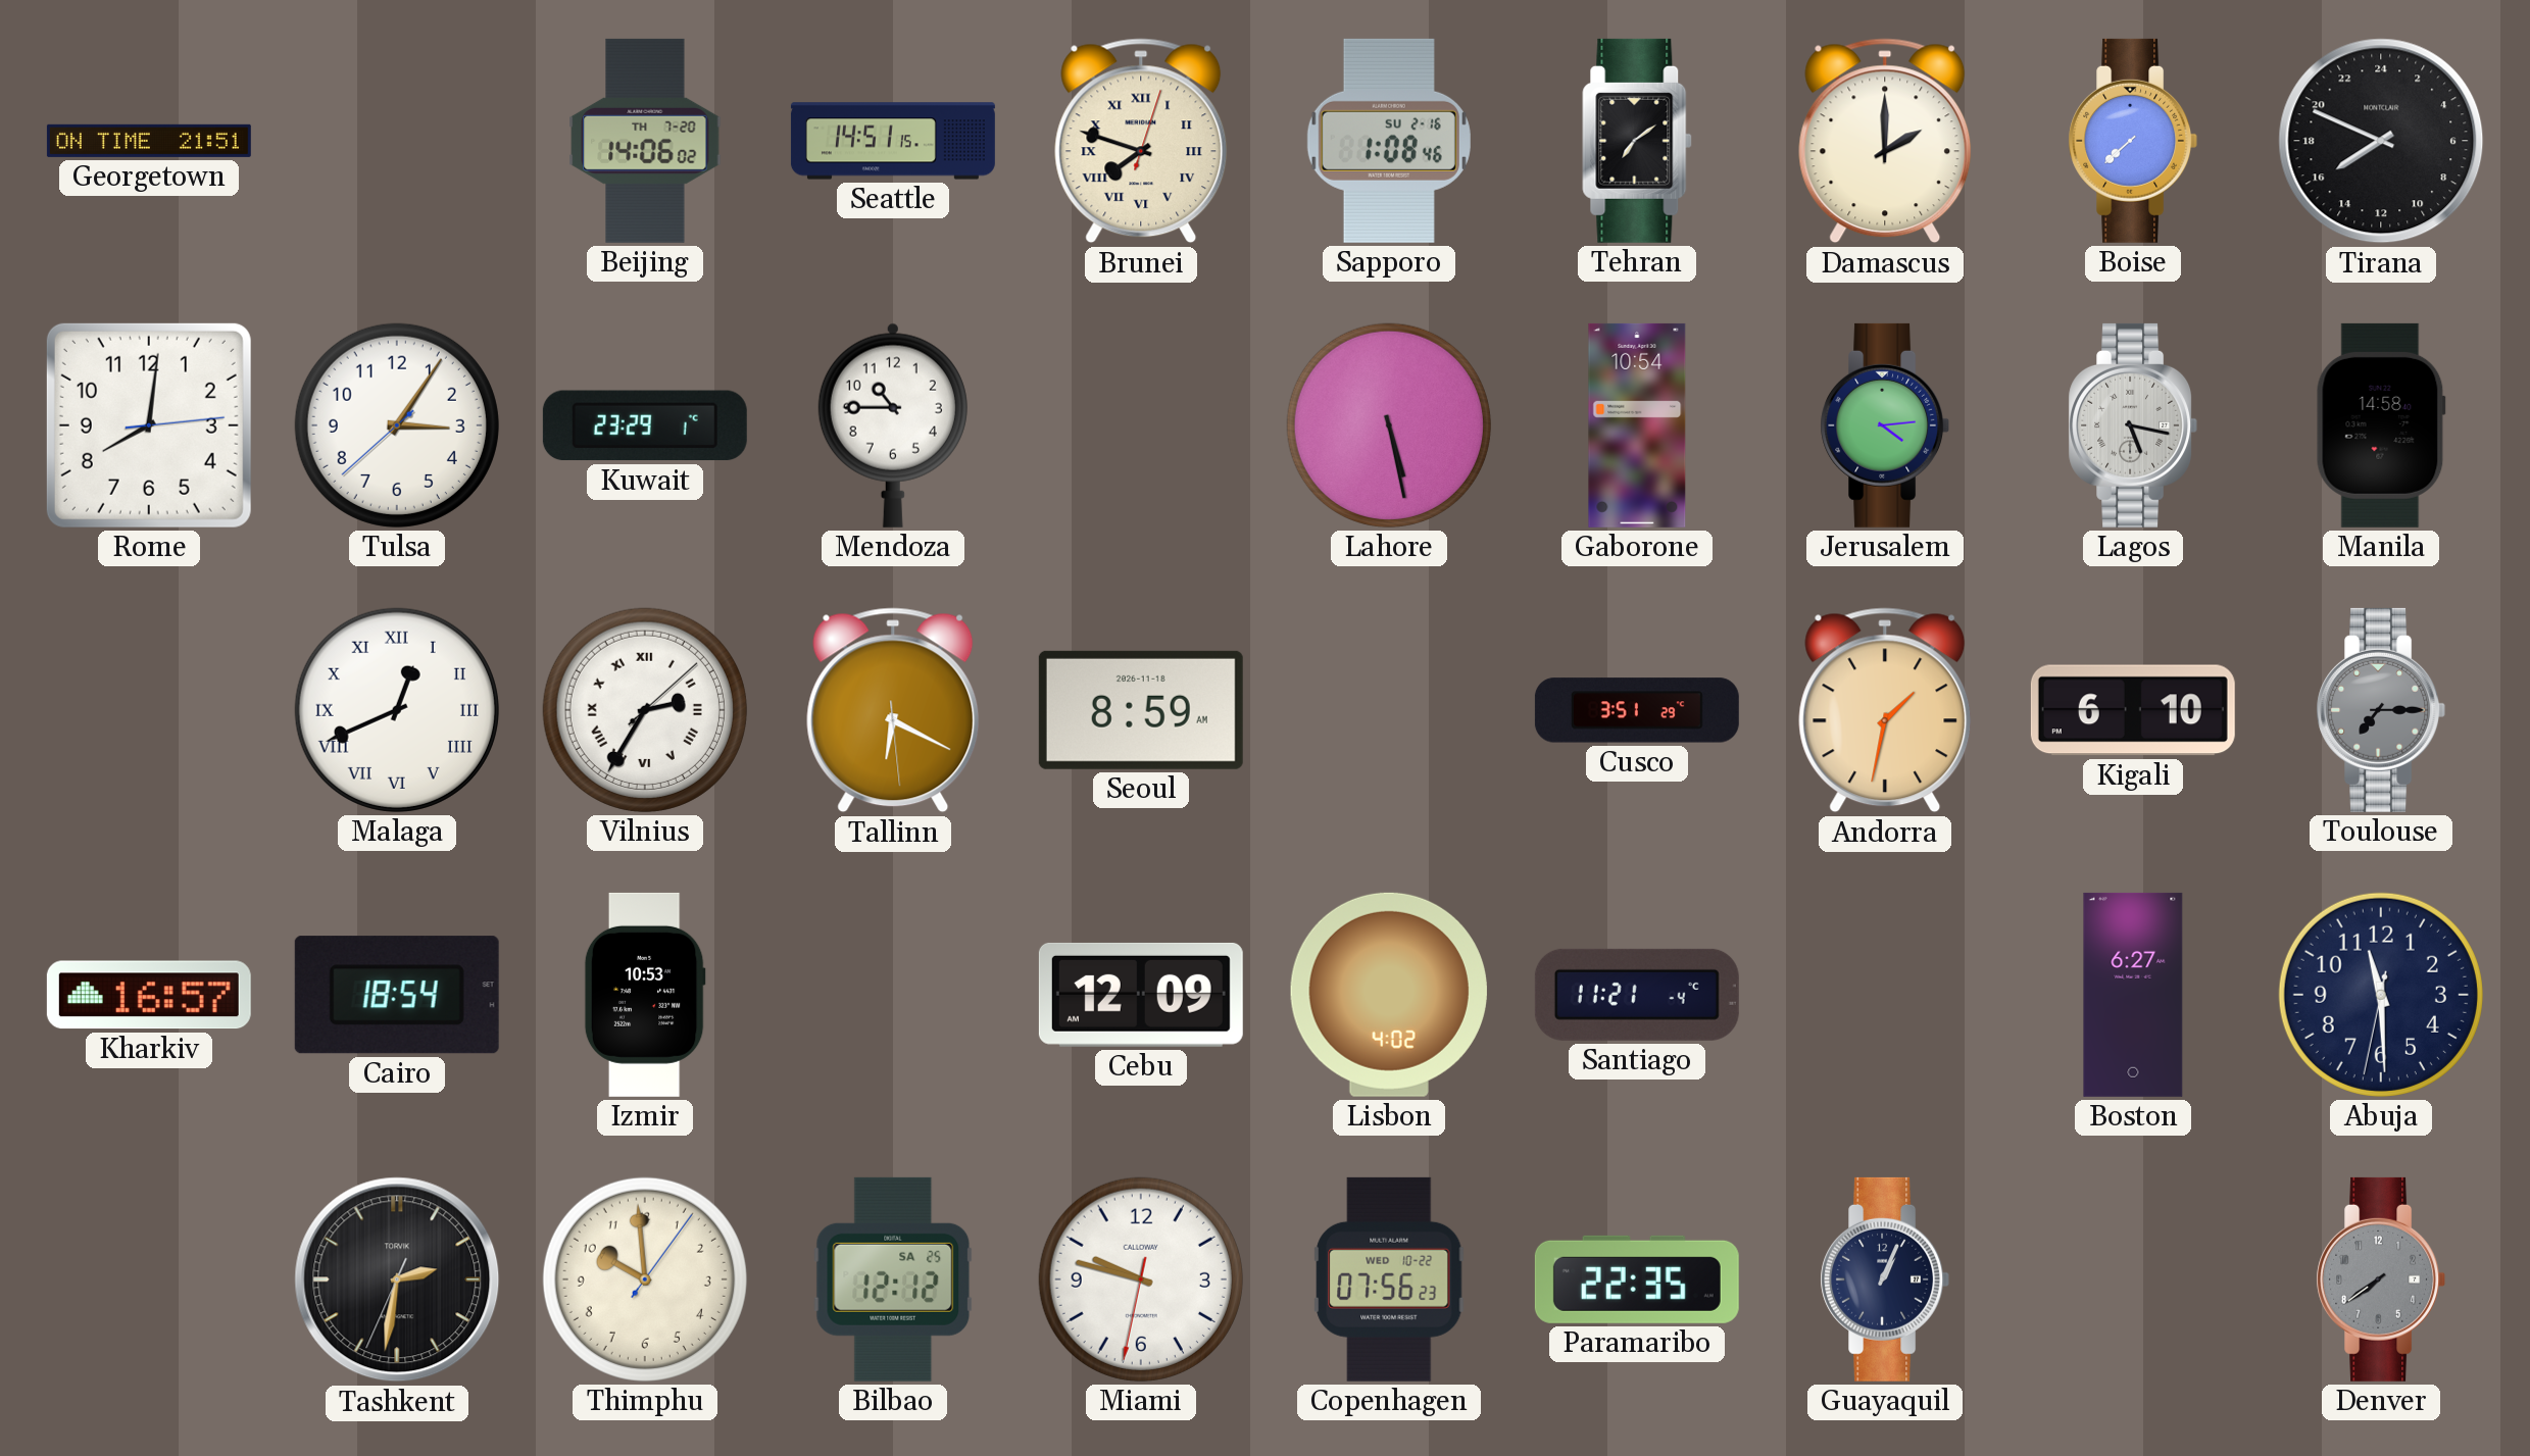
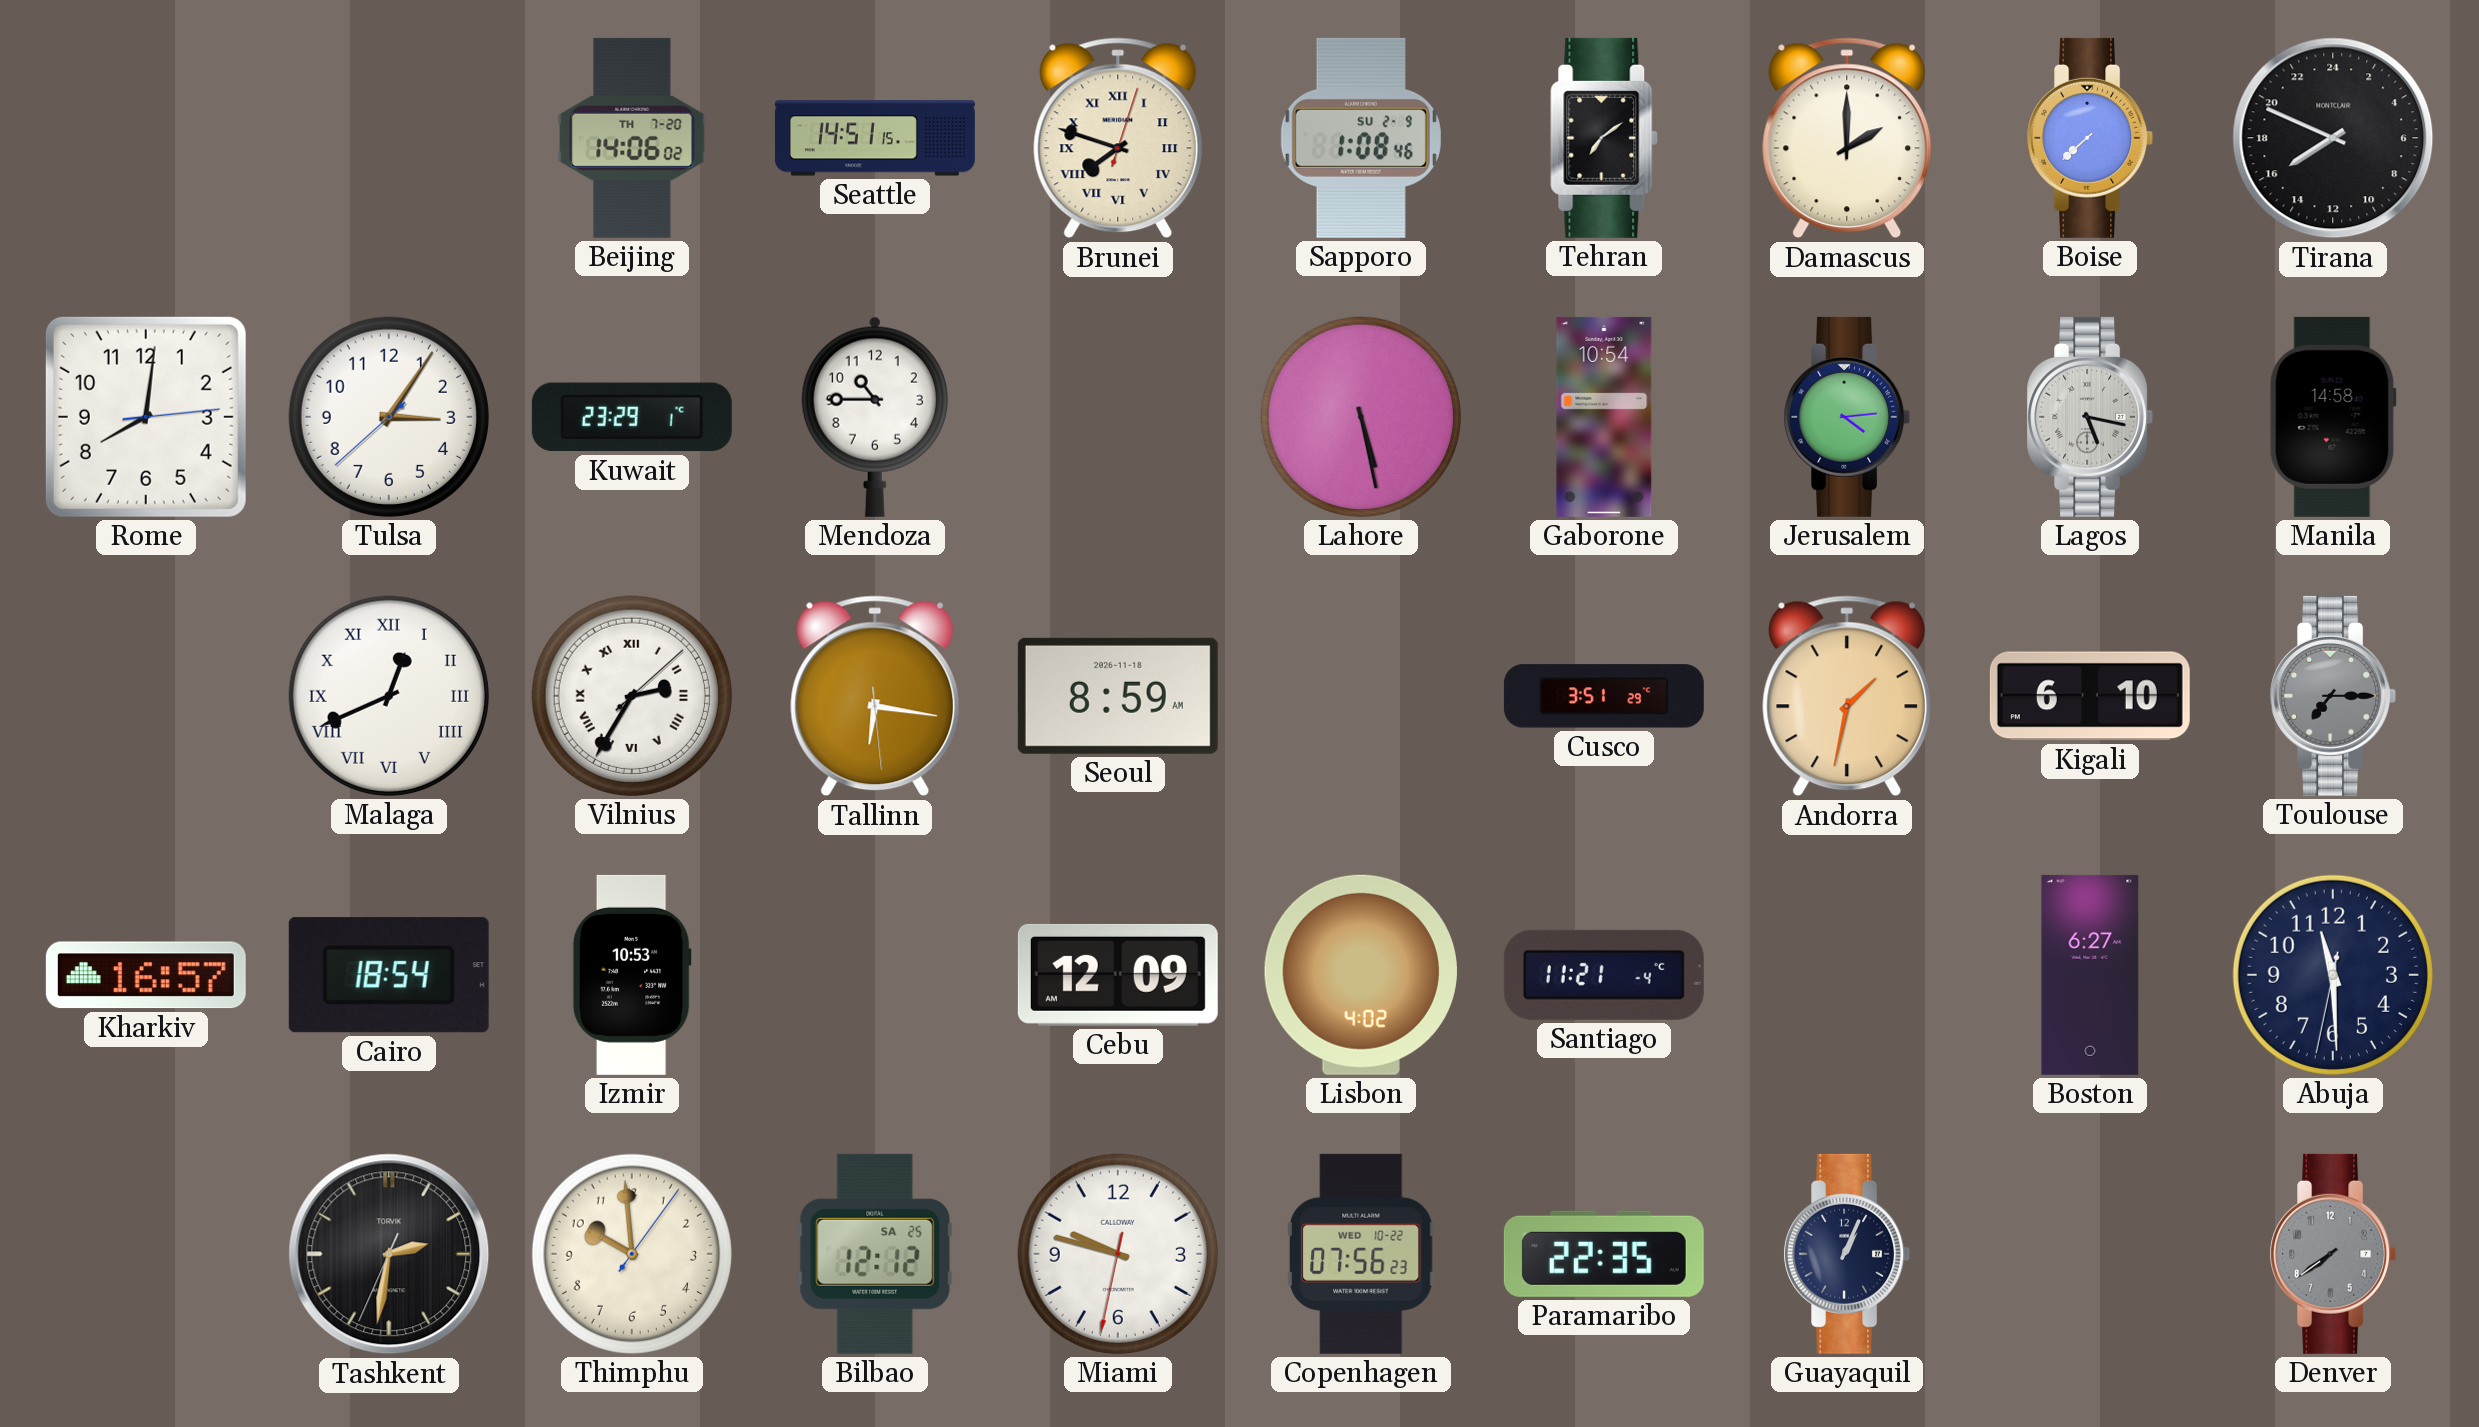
Georgetown: 21:51 -> none (149, 141)
Sapporo date: SU 2-16 -> SU 2-9 (1361, 138)
Tallinn: 6:19 -> 6:16 (875, 696)
